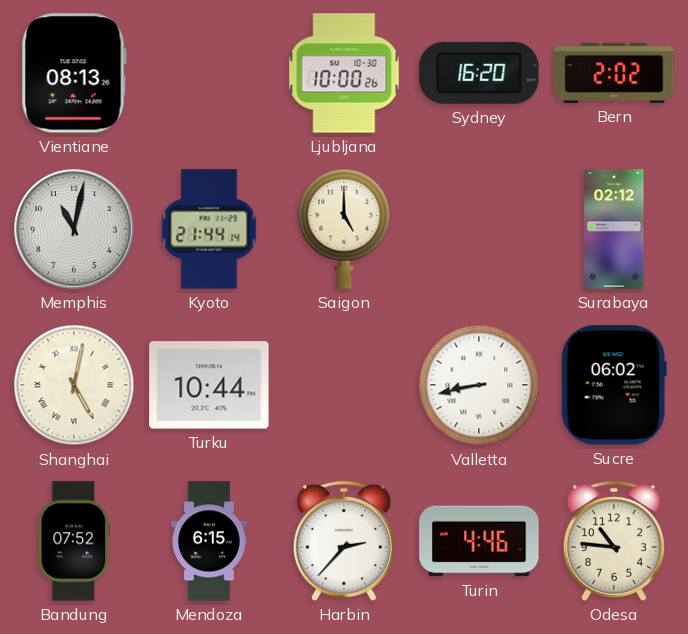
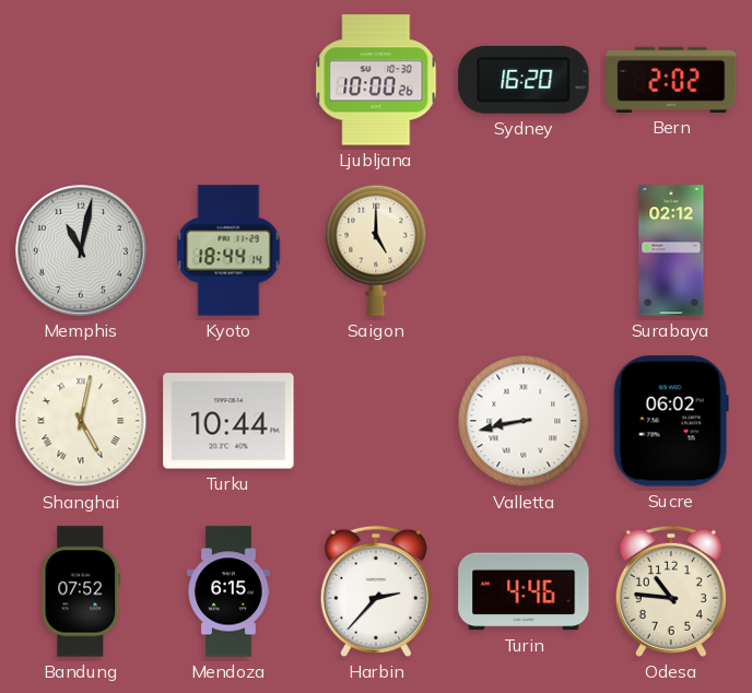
Vientiane: 08:13 -> none (74, 73)
Kyoto: 21:44 -> 18:44 (228, 250)
